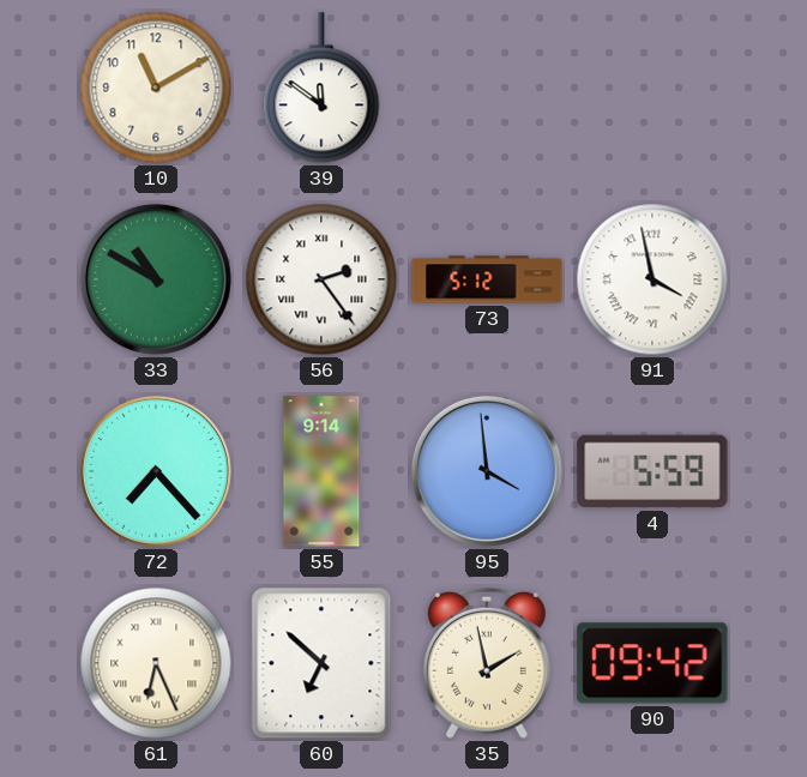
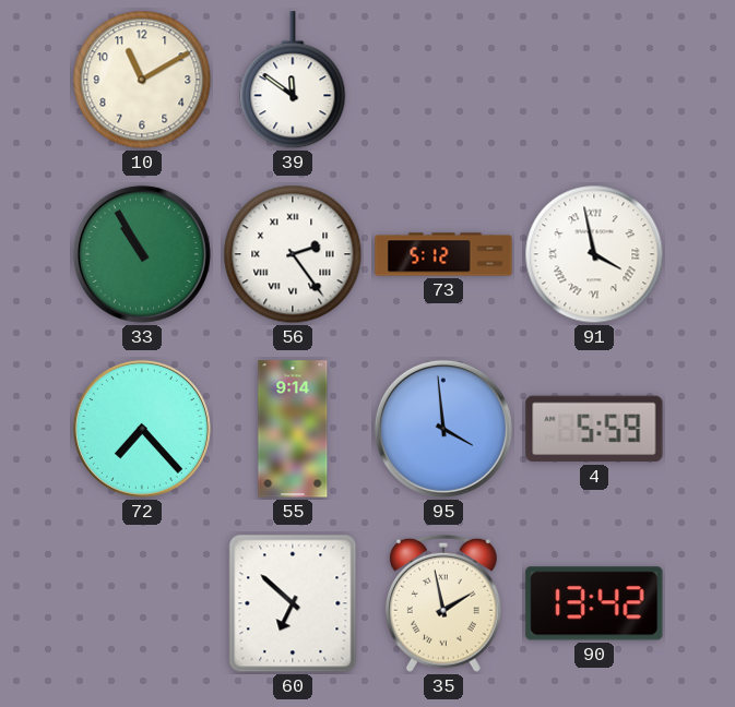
33: 10:50 -> 10:55 (142, 254)
61: 6:26 -> none (156, 663)
90: 09:42 -> 13:42 (594, 603)
